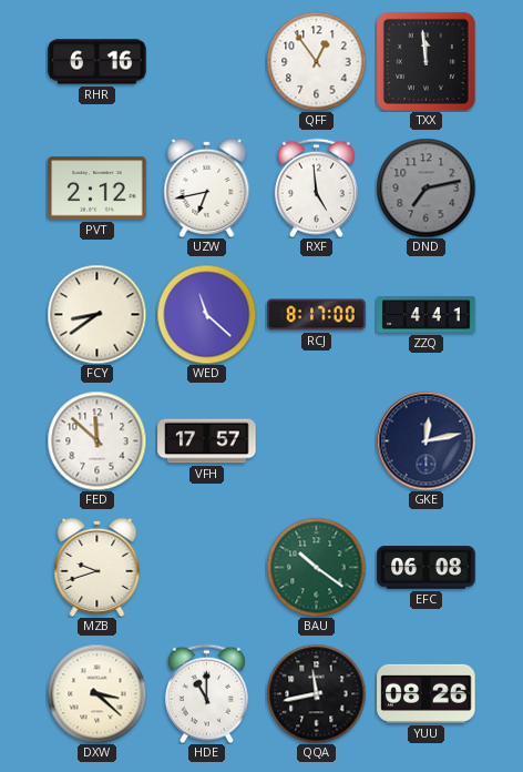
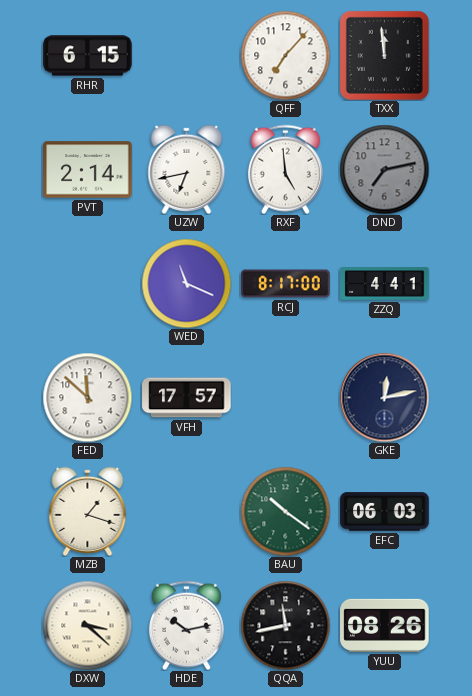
RHR: 6:16 -> 6:15 (88, 56)
QFF: 12:54 -> 7:07 (285, 55)
PVT: 2:12 -> 2:14 (88, 170)
FCY: 8:39 -> none (96, 314)
WED: 11:22 -> 11:19 (186, 283)
MZB: 9:42 -> 1:18 (88, 511)
EFC: 06:08 -> 06:03 (385, 512)
HDE: 11:00 -> 10:13 (186, 625)
